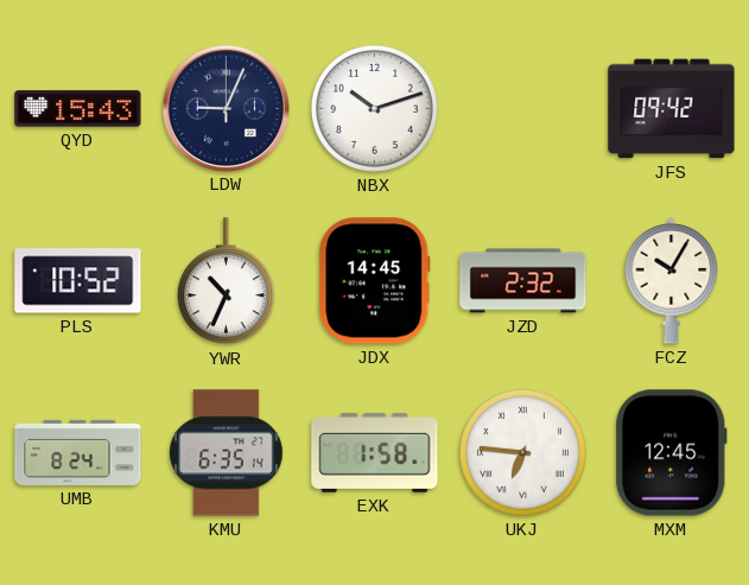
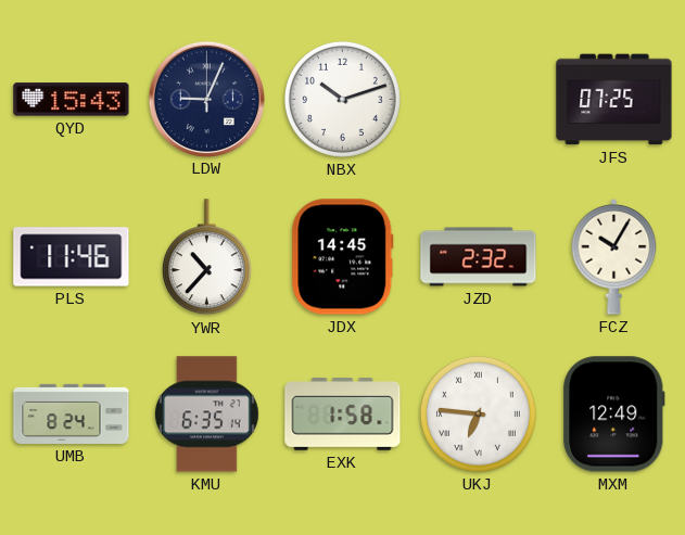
JFS: 09:42 -> 07:25 (614, 100)
PLS: 10:52 -> 11:46 (72, 257)
YWR: 10:34 -> 10:37 (206, 257)
MXM: 12:45 -> 12:49 (614, 415)
